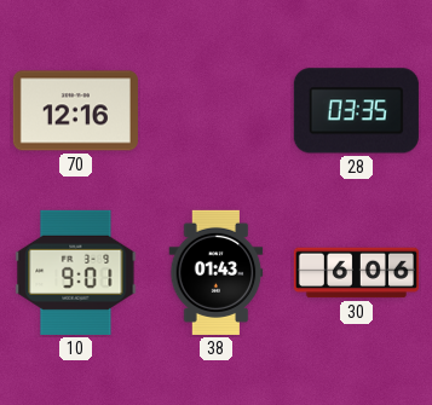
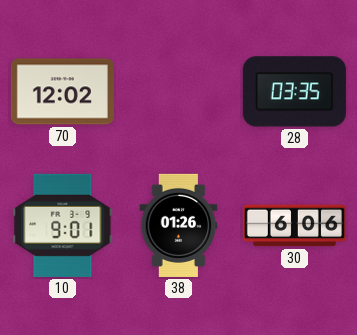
70: 12:16 -> 12:02 (62, 92)
38: 01:43 -> 01:26 (179, 225)
